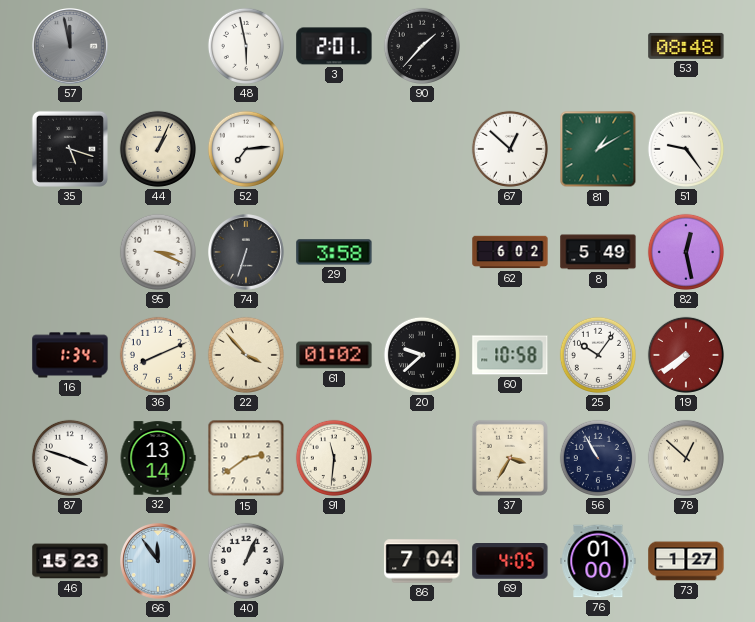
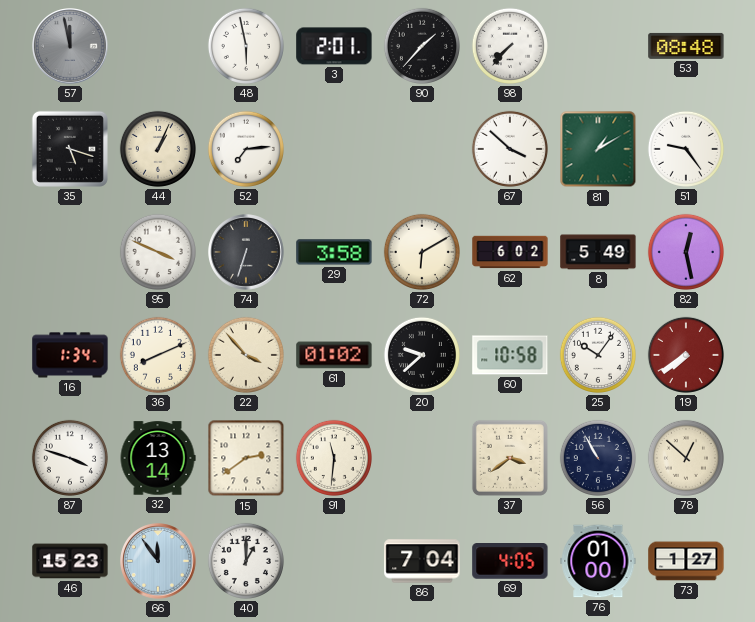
98: none -> 7:37 (510, 46)
67: 12:52 -> 3:52 (510, 149)
95: 3:19 -> 3:49 (158, 252)
72: none -> 6:10 (422, 252)
37: 3:35 -> 3:39 (510, 458)
40: 1:04 -> 1:00 (246, 561)
